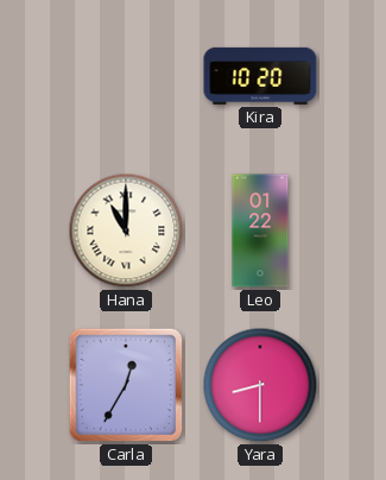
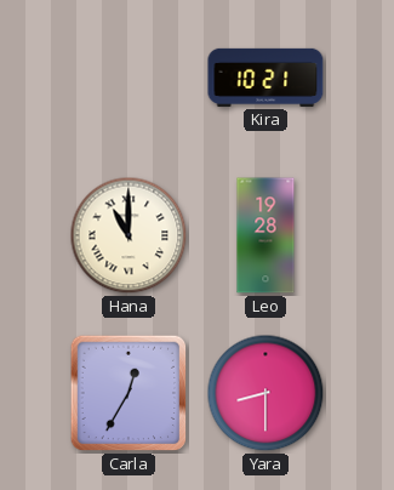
Kira: 10:20 -> 10:21 (265, 78)
Leo: 01:22 -> 19:28 (265, 235)
